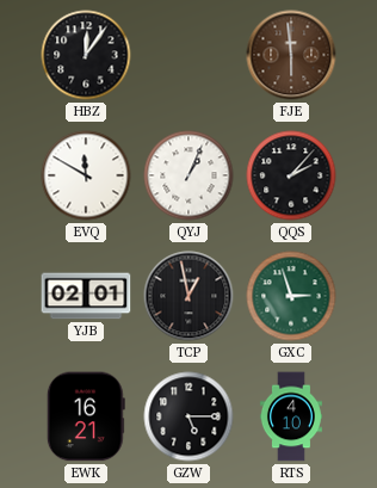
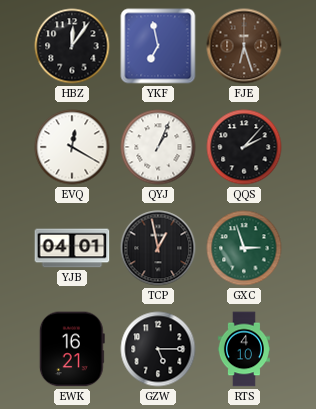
YKF: none -> 6:58 (158, 46)
FJE: 5:59 -> 6:27 (244, 46)
EVQ: 11:50 -> 12:20 (72, 147)
YJB: 02:01 -> 04:01 (72, 248)
